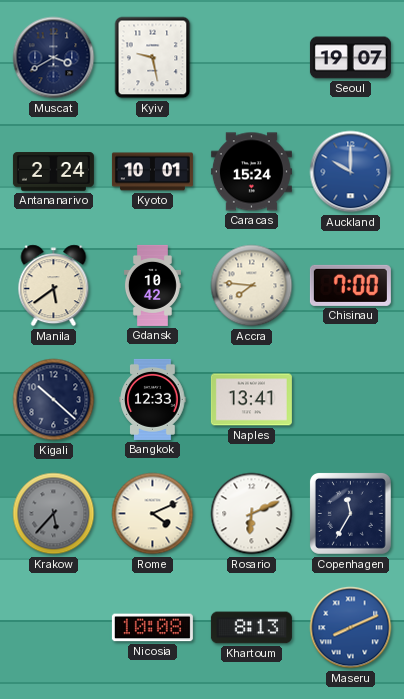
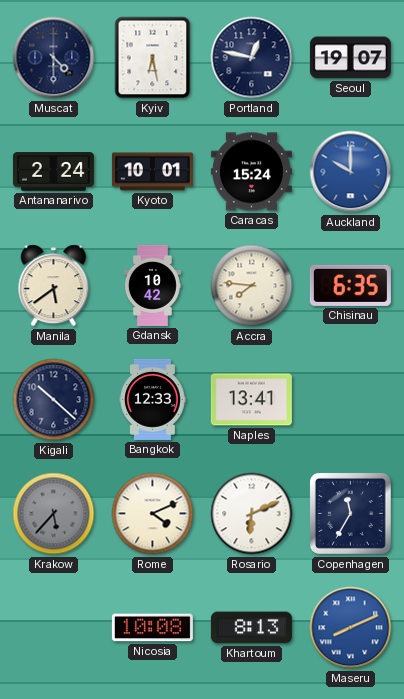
Muscat: 3:40 -> 4:30 (54, 58)
Kyiv: 9:28 -> 6:28 (153, 58)
Portland: none -> 12:47 (252, 58)
Chisinau: 7:00 -> 6:35 (350, 285)
